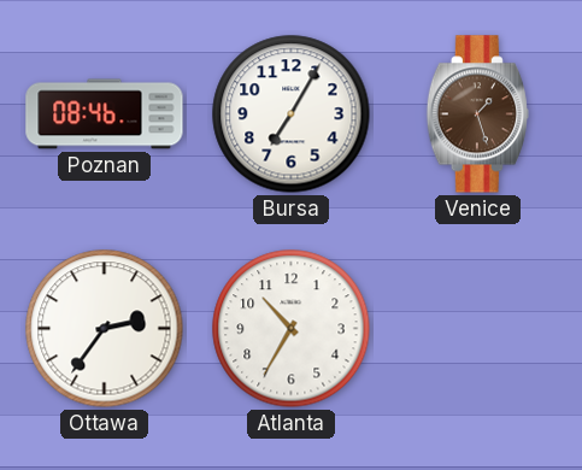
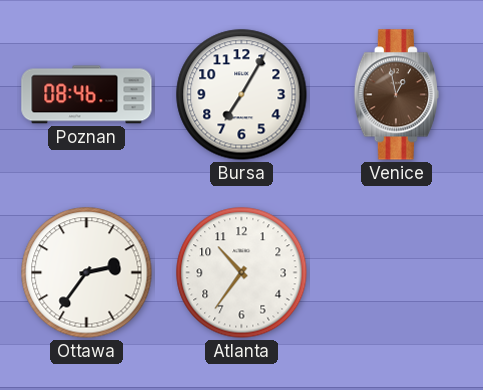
Venice: 1:27 -> 12:58 (396, 95)
Atlanta: 10:35 -> 10:36 (242, 273)
